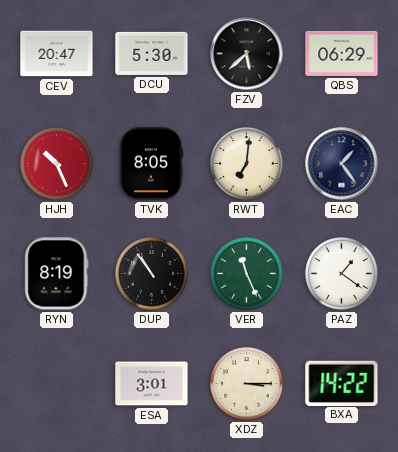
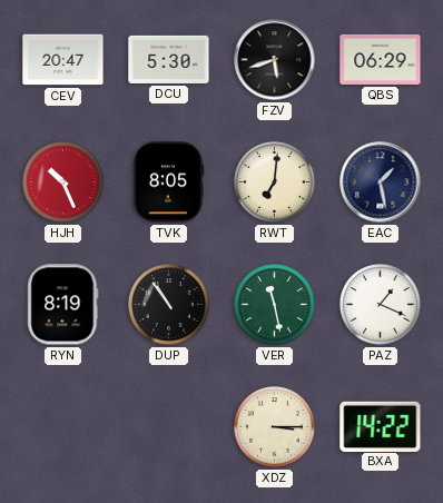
FZV: 5:38 -> 5:42 (275, 60)
EAC: 1:24 -> 1:28 (381, 183)
VER: 11:26 -> 11:28 (275, 305)
PAZ: 1:21 -> 1:19 (381, 305)
ESA: 3:01 -> none (152, 384)
